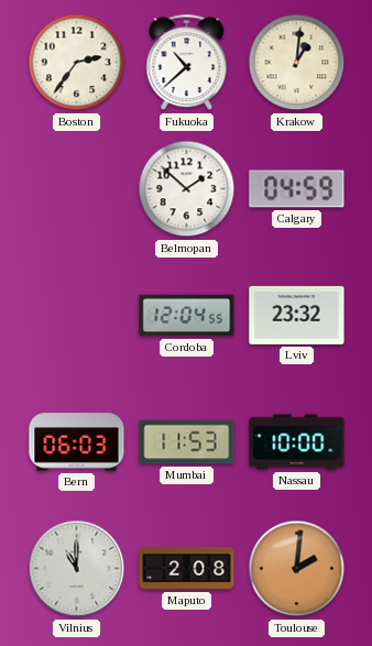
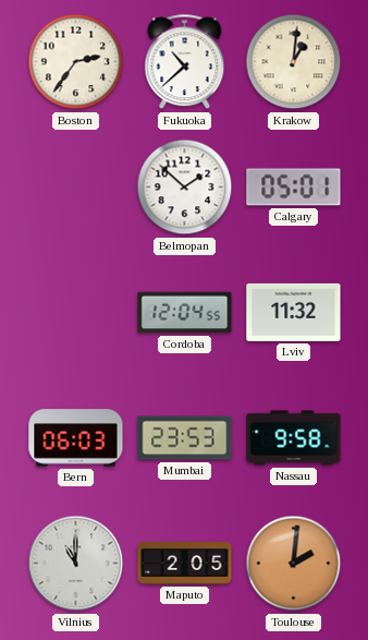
Calgary: 04:59 -> 05:01 (294, 188)
Lviv: 23:32 -> 11:32 (294, 312)
Mumbai: 11:53 -> 23:53 (185, 438)
Nassau: 10:00 -> 9:58 (294, 438)
Maputo: 2:08 -> 2:05 (185, 564)
